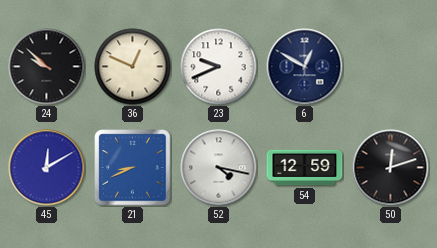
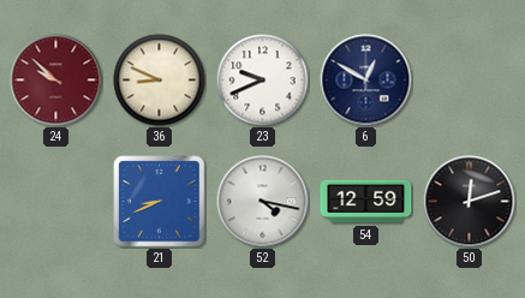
24 dial: black -> burgundy (56, 81)
36: 12:49 -> 8:49 (160, 81)
45: 12:10 -> none (47, 168)
